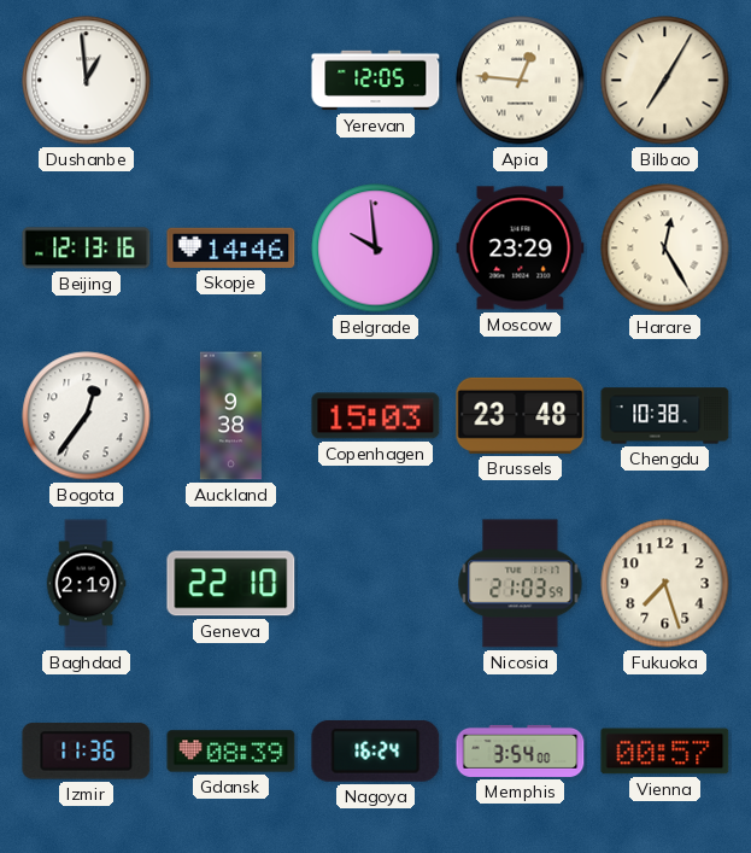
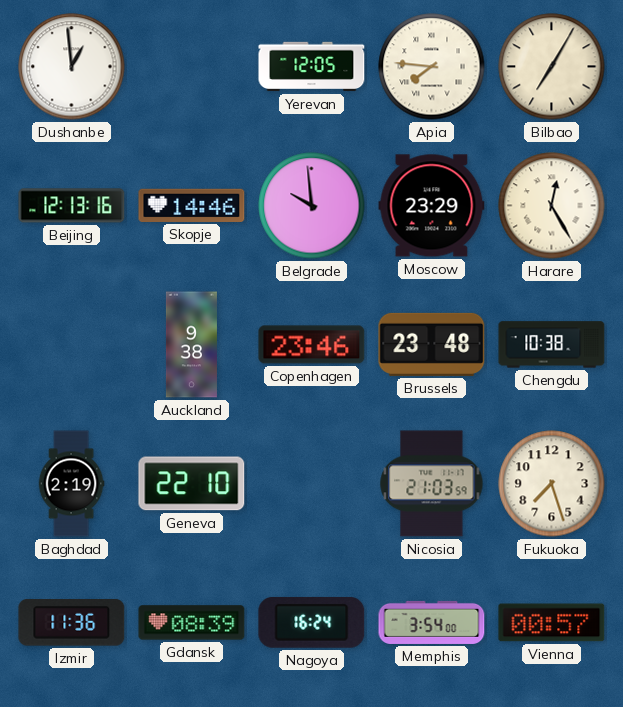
Apia: 12:46 -> 7:46 (432, 67)
Bogota: 12:36 -> none (87, 416)
Copenhagen: 15:03 -> 23:46 (312, 345)
